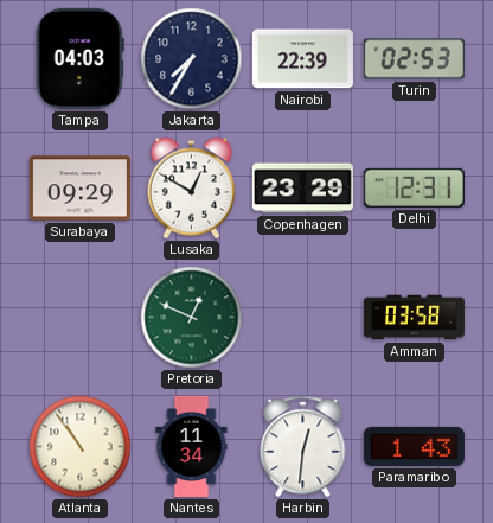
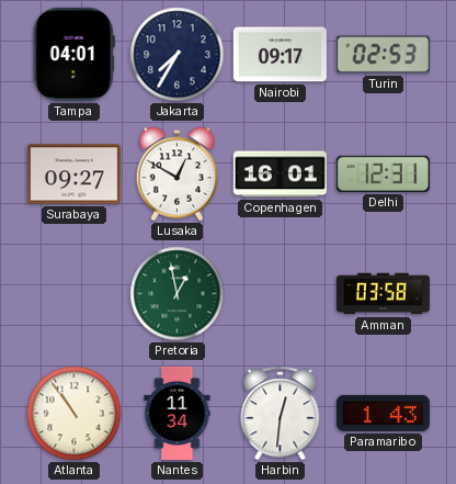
Tampa: 04:03 -> 04:01 (73, 54)
Nairobi: 22:39 -> 09:17 (280, 55)
Surabaya: 09:29 -> 09:27 (73, 175)
Copenhagen: 23:29 -> 16:01 (280, 175)
Pretoria: 12:49 -> 12:58 (178, 294)
